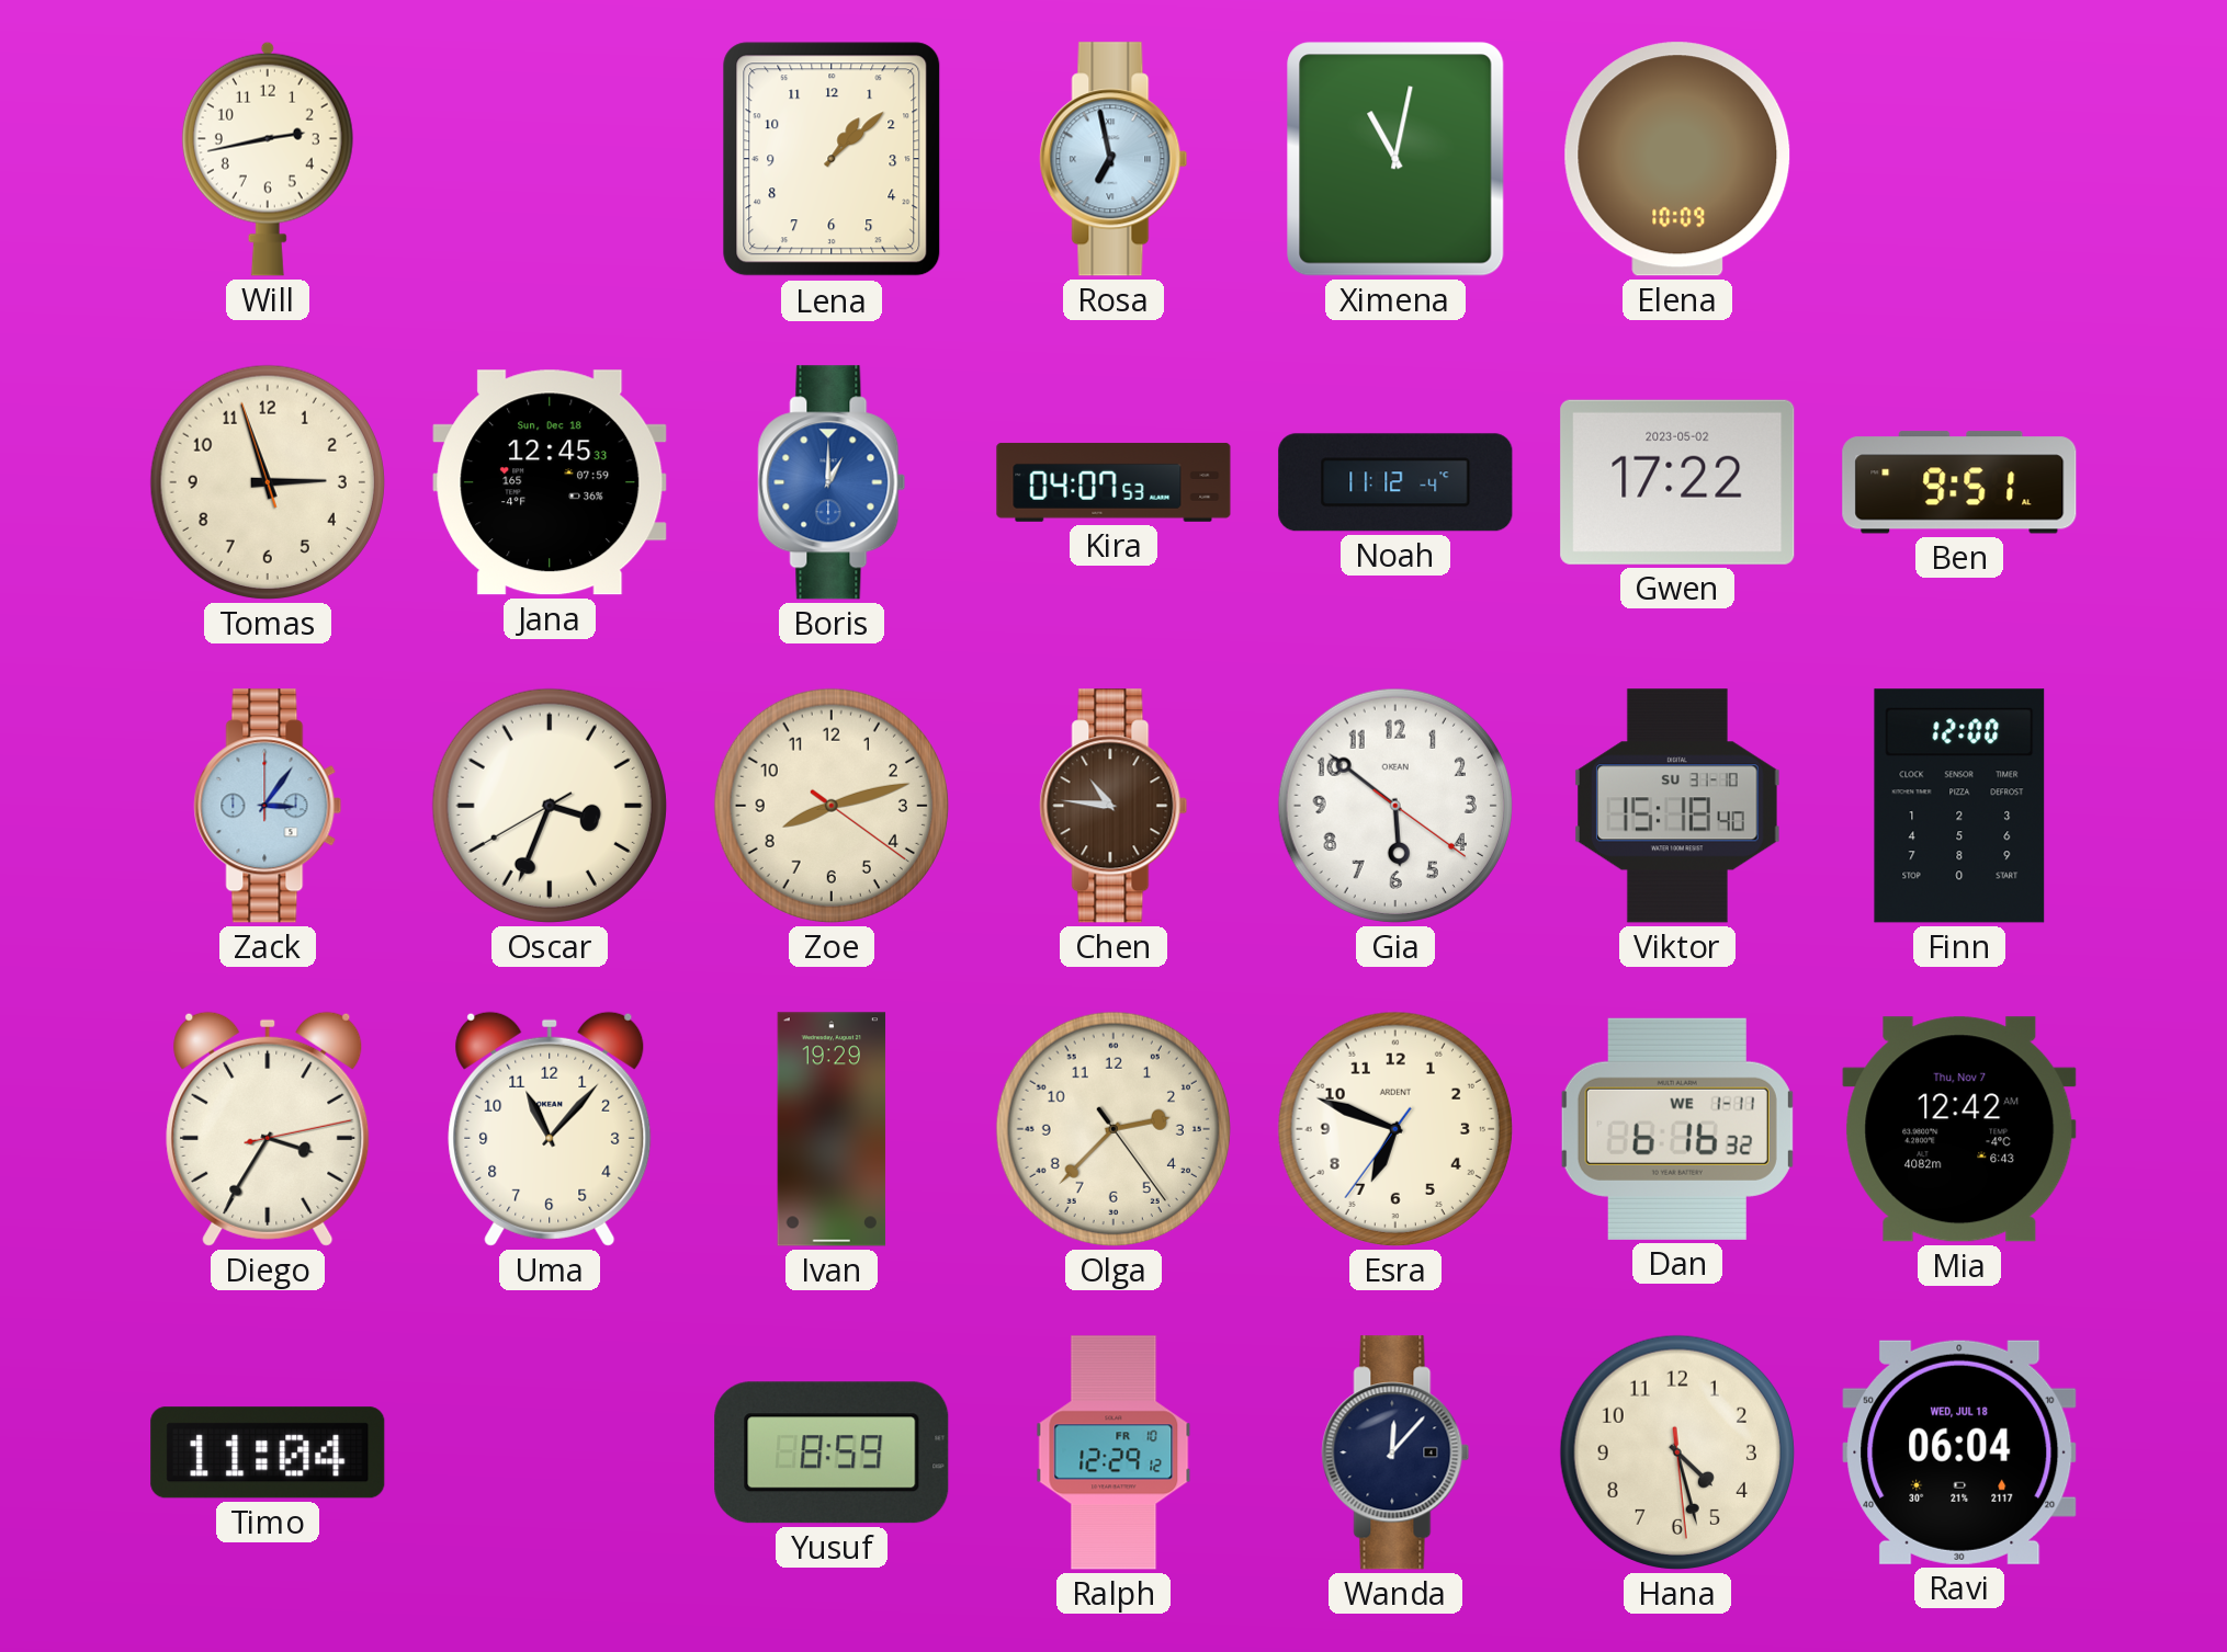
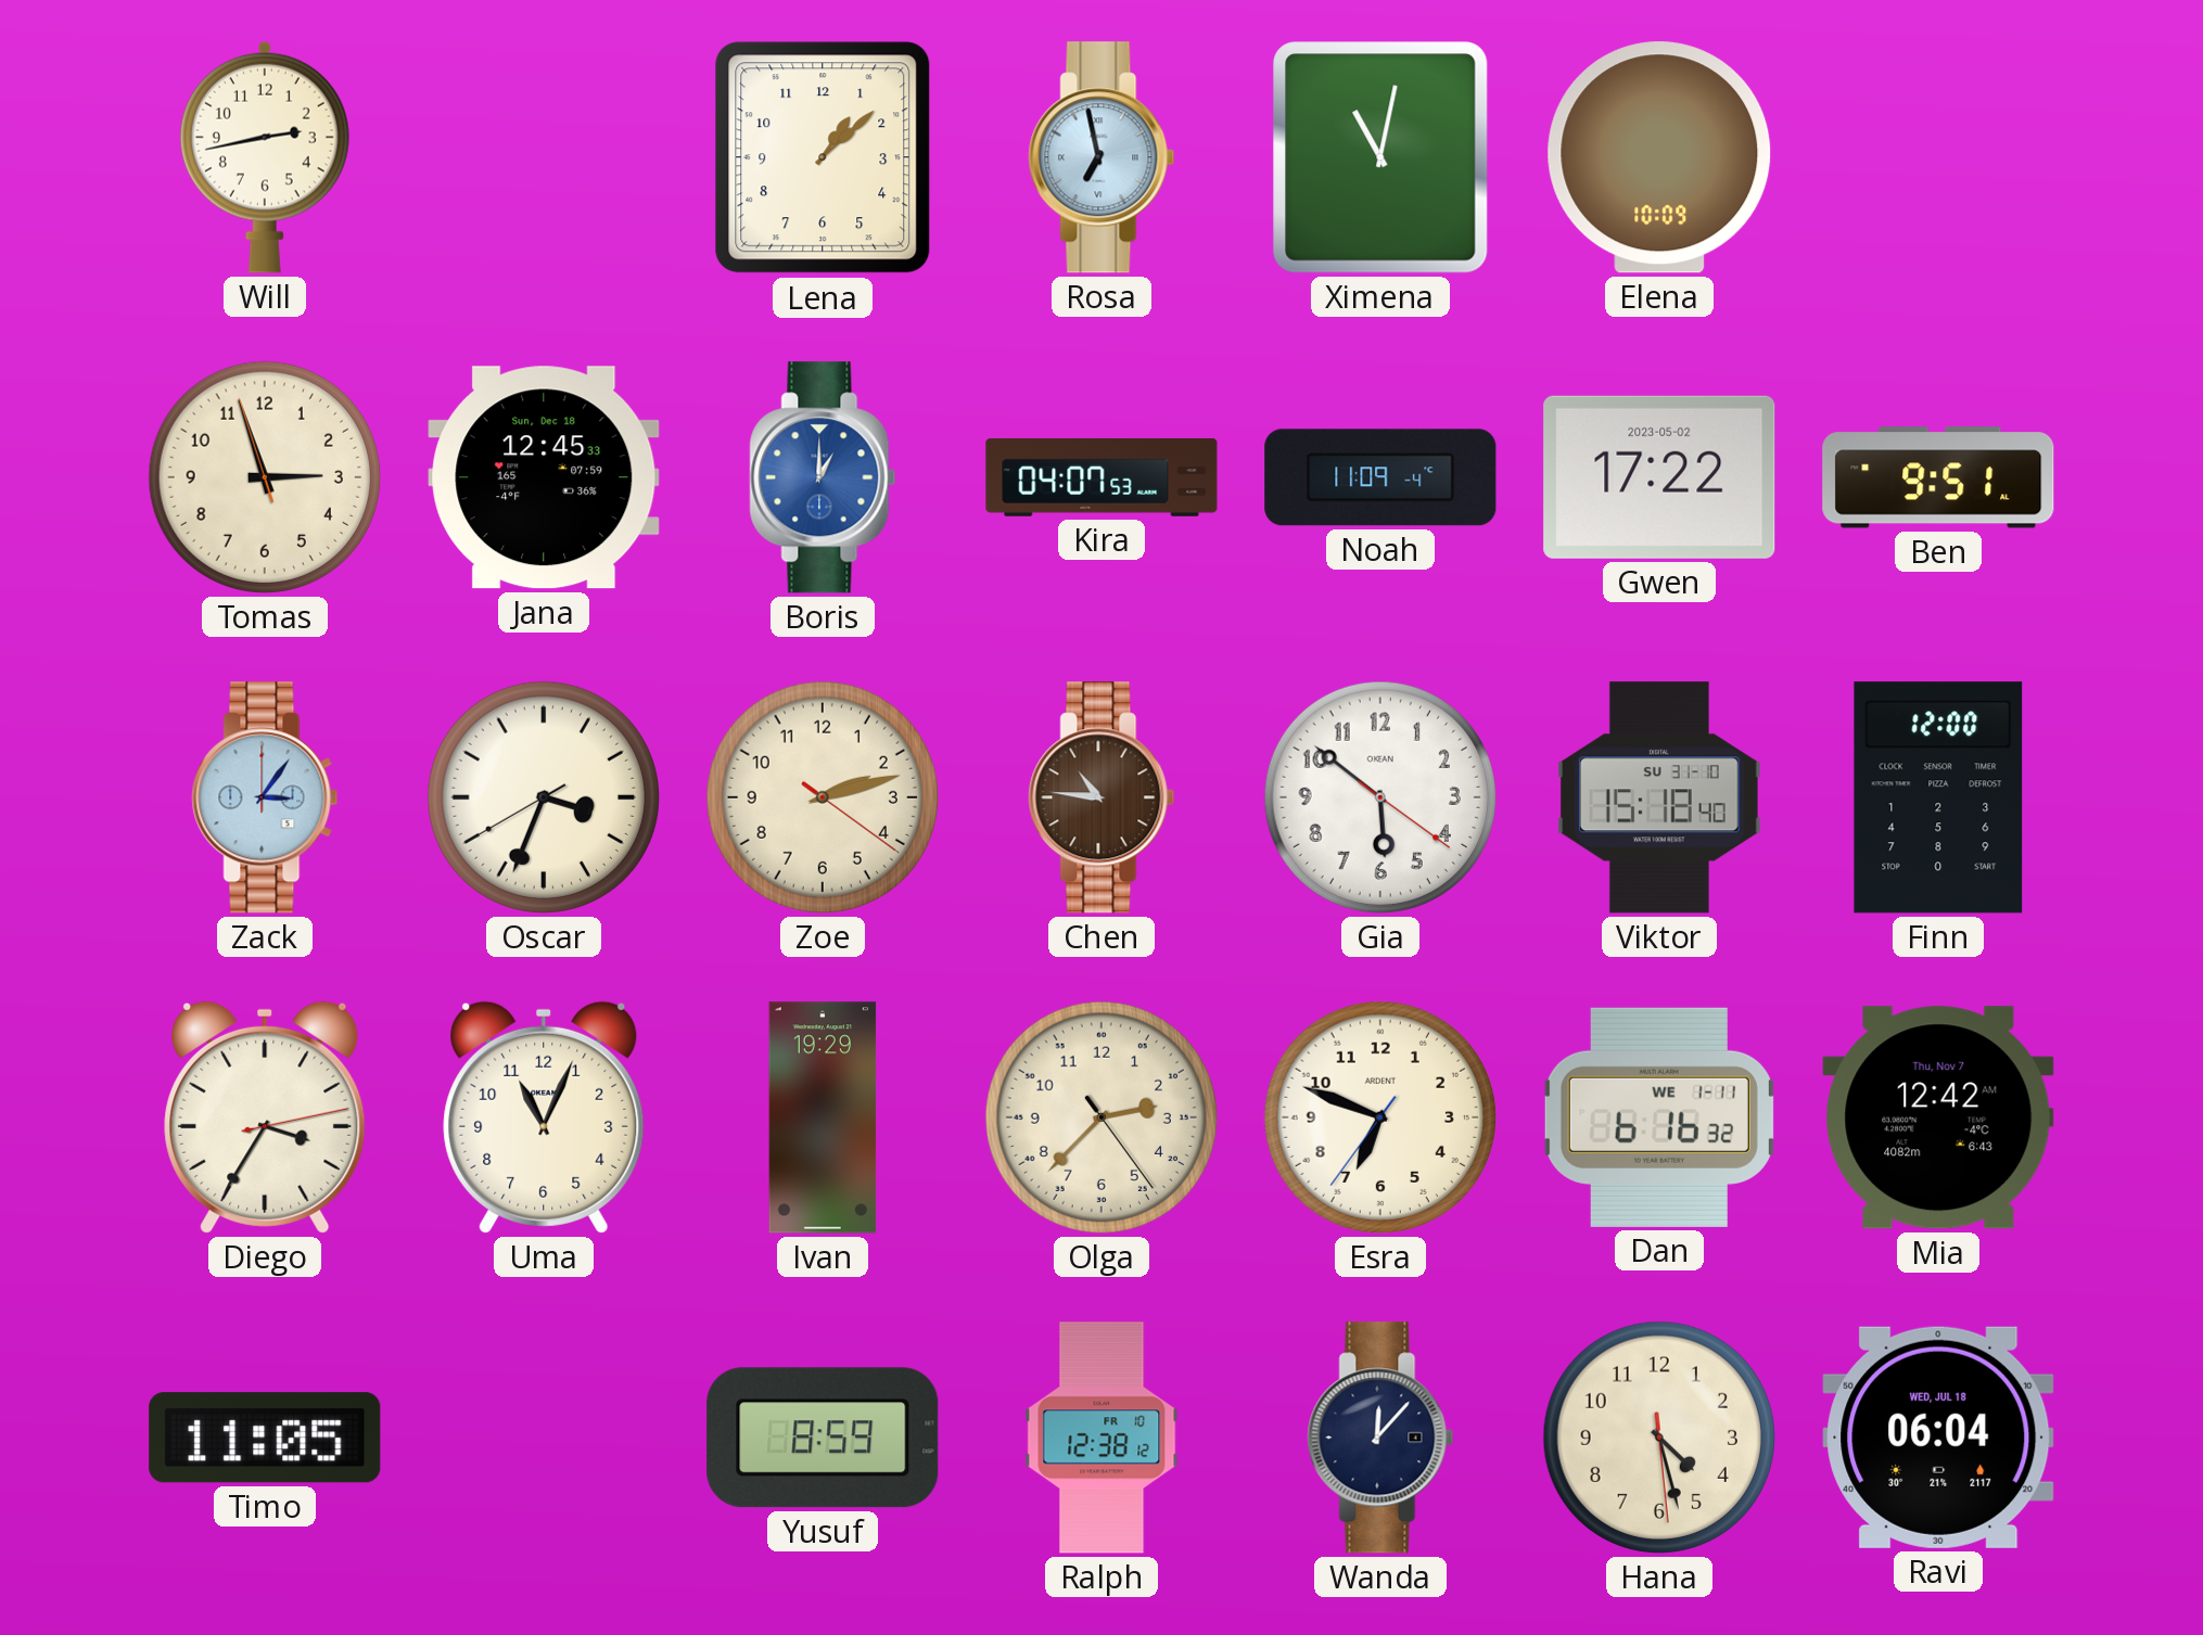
Noah: 11:12 -> 11:09 (1380, 477)
Zoe: 8:12 -> 2:12 (823, 797)
Uma: 11:07 -> 11:04 (544, 1117)
Timo: 11:04 -> 11:05 (265, 1438)
Ralph: 12:29 -> 12:38 (1101, 1438)
